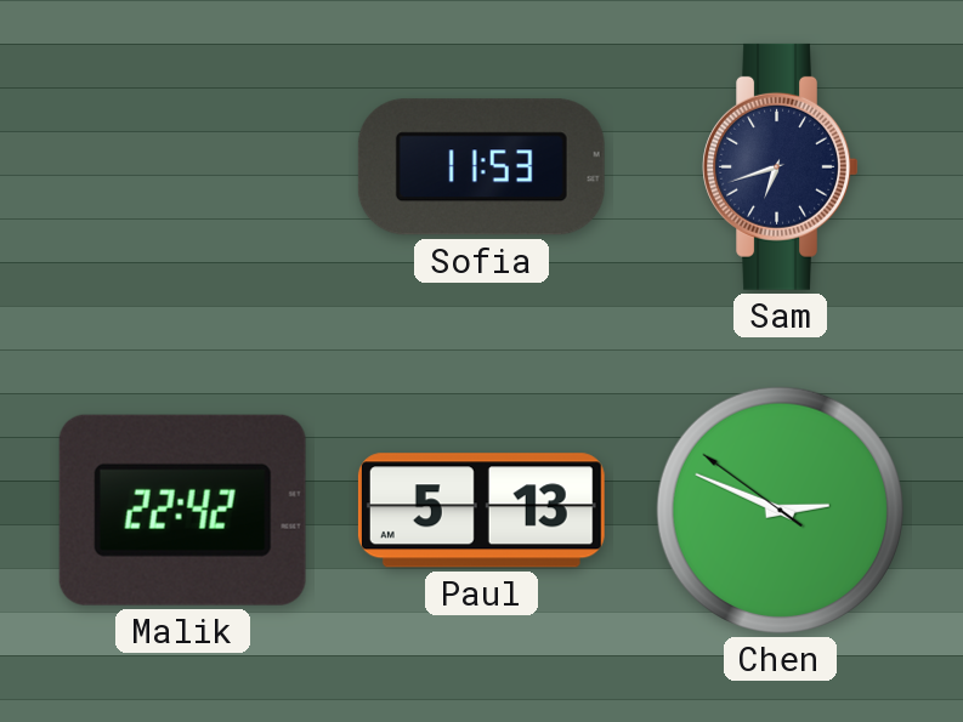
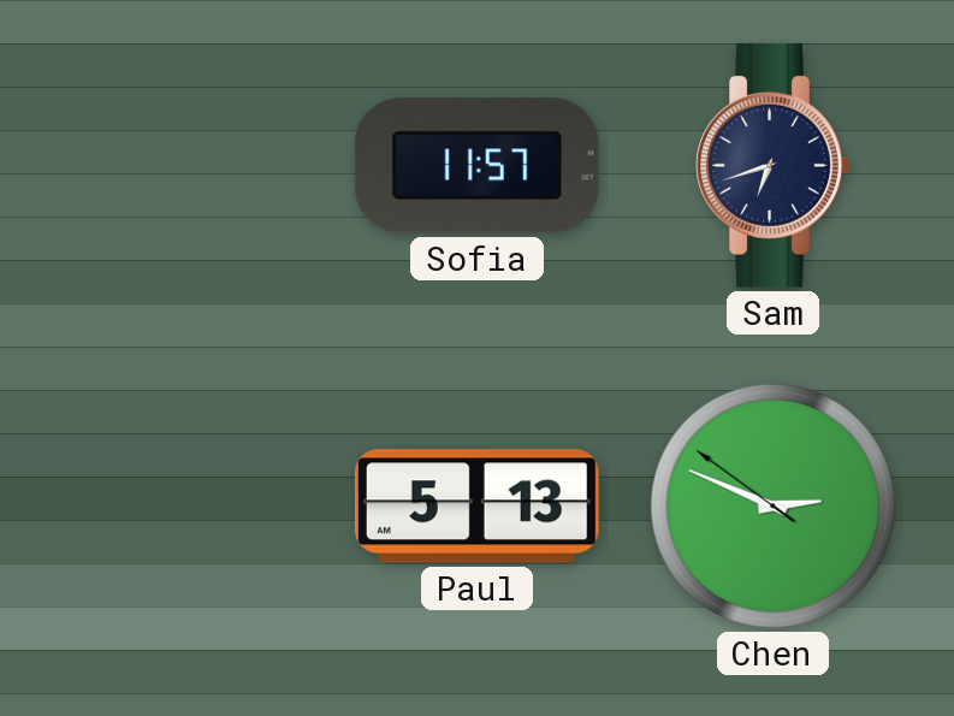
Sofia: 11:53 -> 11:57 (476, 166)
Malik: 22:42 -> none (182, 510)
